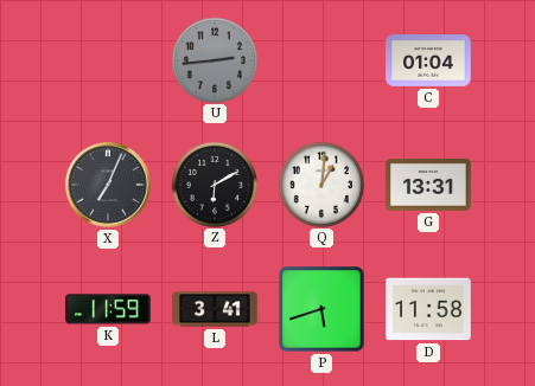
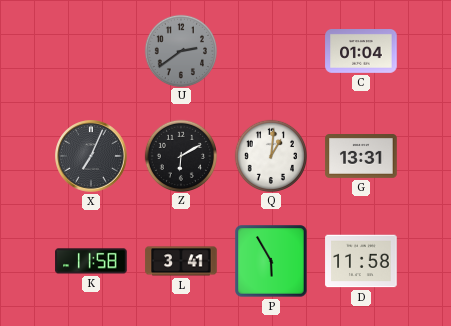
U: 2:44 -> 2:39 (180, 50)
K: 11:59 -> 11:58 (91, 261)
P: 5:42 -> 5:55 (271, 261)
